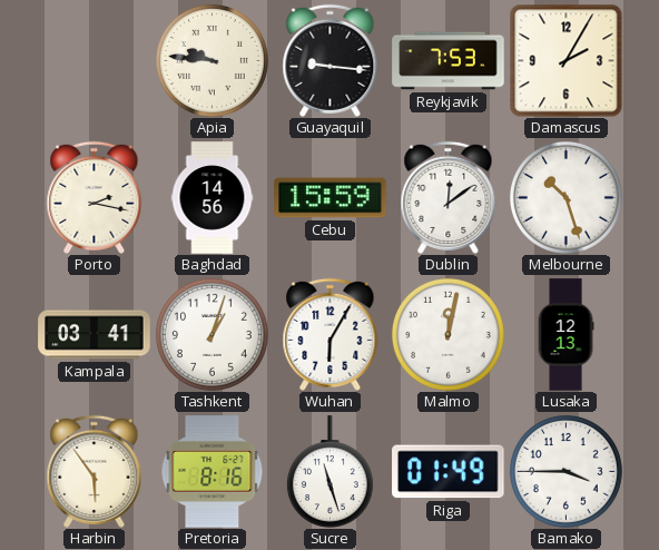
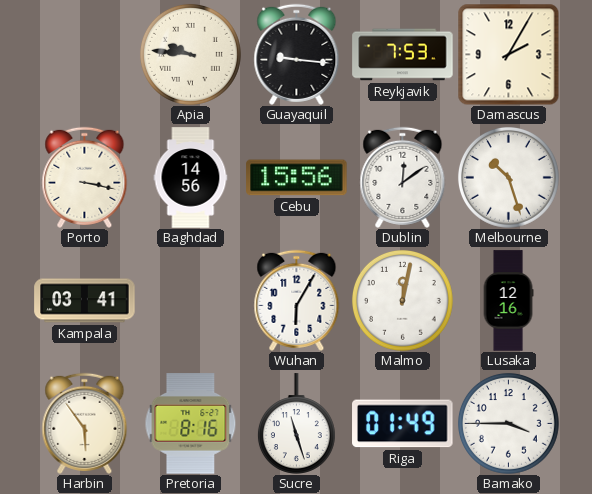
Porto: 2:17 -> 3:17 (85, 177)
Cebu: 15:59 -> 15:56 (297, 178)
Tashkent: 1:03 -> none (212, 334)
Lusaka: 12:13 -> 12:16 (508, 301)
